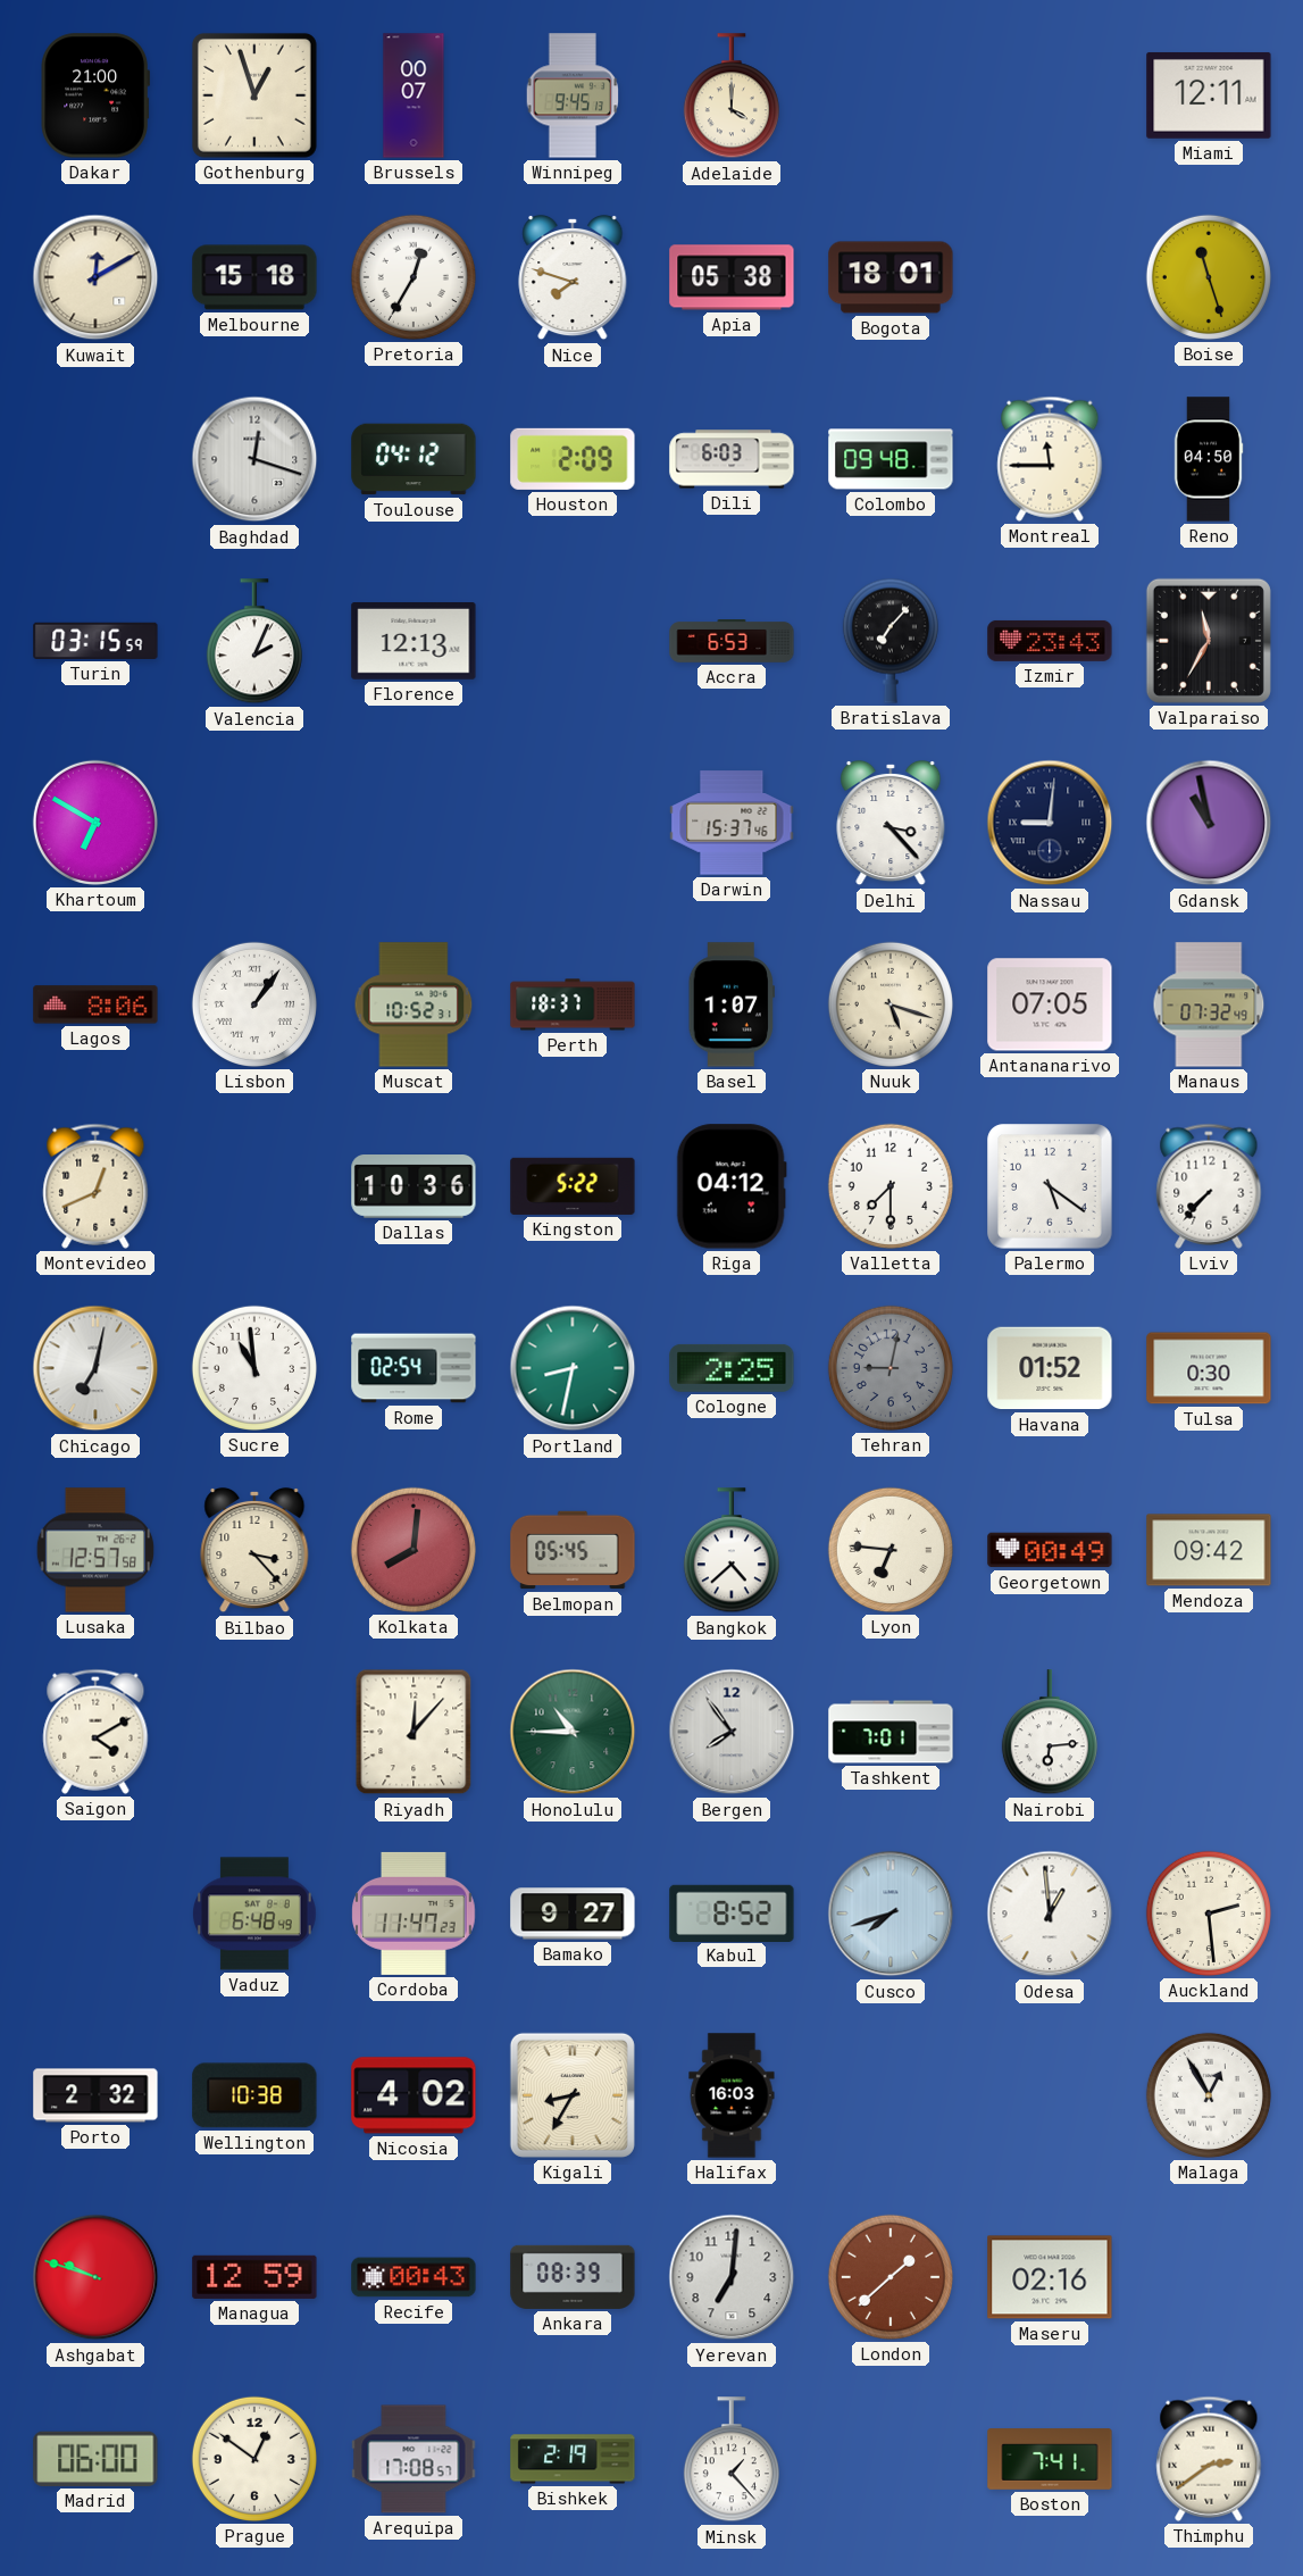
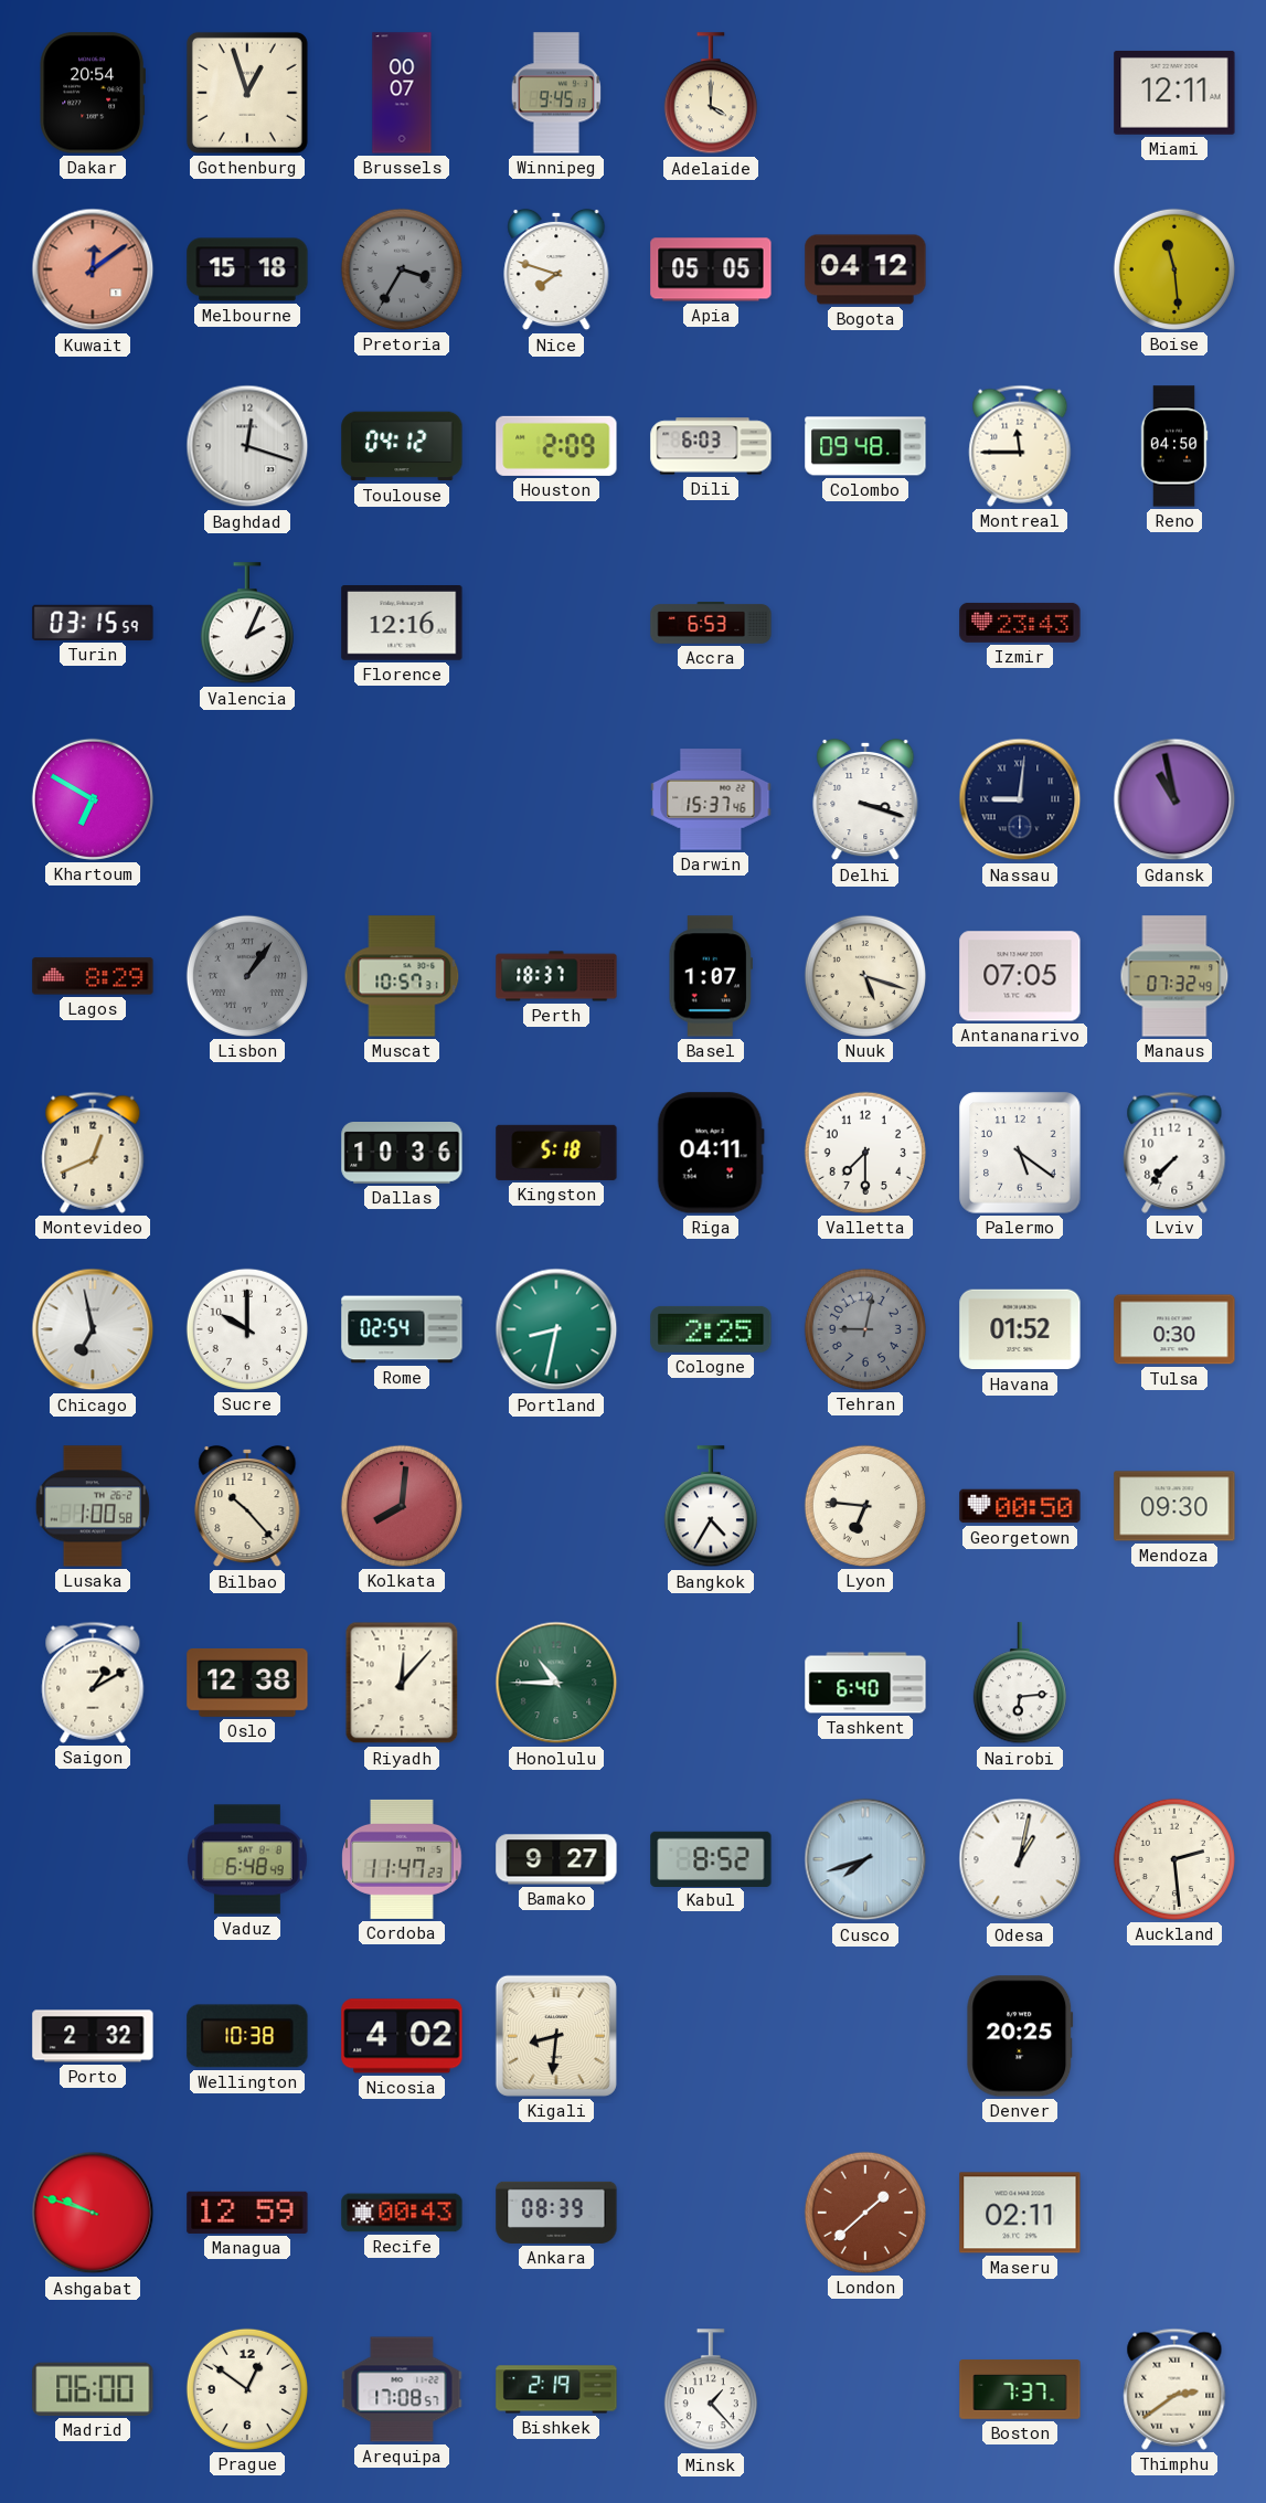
Dakar: 21:00 -> 20:54 (92, 93)
Kuwait: 12:10 -> 12:09 (93, 269)
Kuwait dial: cream -> salmon (93, 269)
Pretoria: 12:35 -> 3:35 (402, 269)
Pretoria dial: white -> grey (402, 269)
Apia: 05:38 -> 05:05 (711, 269)
Bogota: 18:01 -> 04:12 (865, 269)
Boise: 11:27 -> 11:29 (1174, 269)
Florence: 12:13 -> 12:16 (402, 624)
Bratislava: 7:07 -> none (891, 641)
Valparaiso: 11:35 -> none (1209, 641)
Delhi: 3:23 -> 3:18 (865, 799)
Lagos: 8:06 -> 8:29 (93, 976)
Lisbon dial: white -> grey (247, 976)
Muscat: 10:52 -> 10:57 (402, 976)
Kingston: 5:22 -> 5:18 (556, 1153)
Riga: 04:12 -> 04:11 (711, 1153)
Chicago: 7:02 -> 6:58 (93, 1329)
Sucre: 10:59 -> 10:00 (247, 1329)
Lusaka: 12:57 -> 1:00 (93, 1506)
Bilbao: 3:23 -> 10:23 (247, 1506)
Belmopan: 05:45 -> none (573, 1550)
Bangkok: 4:38 -> 4:35 (711, 1507)
Georgetown: 00:49 -> 00:50 (1020, 1506)
Mendoza: 09:42 -> 09:30 (1174, 1506)
Saigon: 4:10 -> 1:10 (93, 1683)
Oslo: none -> 12:38 (247, 1683)
Bergen: 7:54 -> none (732, 1732)
Tashkent: 7:01 -> 6:40 (865, 1683)
Odesa: 12:59 -> 1:02 (1020, 1859)
Kigali: 8:35 -> 8:31 (556, 2036)
Halifax: 16:03 -> none (732, 2095)
Denver: none -> 20:25 (1020, 2036)
Malaga: 12:55 -> none (1209, 2095)
Yerevan: 7:01 -> none (732, 2277)
Maseru: 02:16 -> 02:11 (1020, 2213)
Boston: 7:41 -> 7:37 (1020, 2389)
